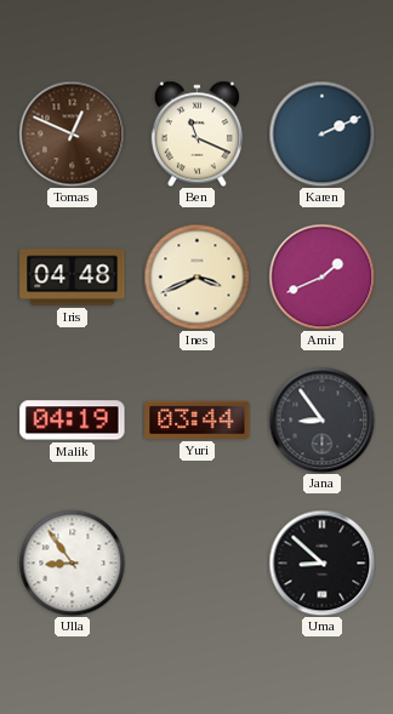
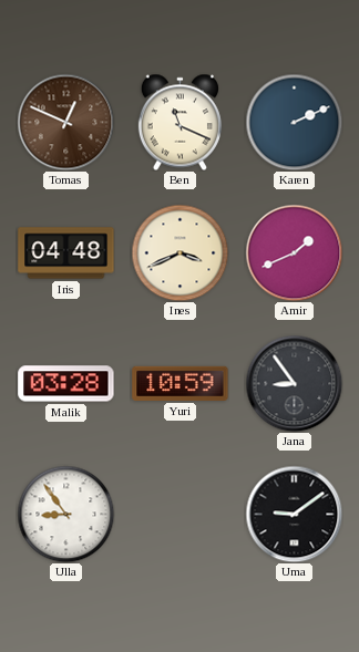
Malik: 04:19 -> 03:28 (66, 384)
Yuri: 03:44 -> 10:59 (181, 383)
Uma: 8:52 -> 9:09 (294, 514)
